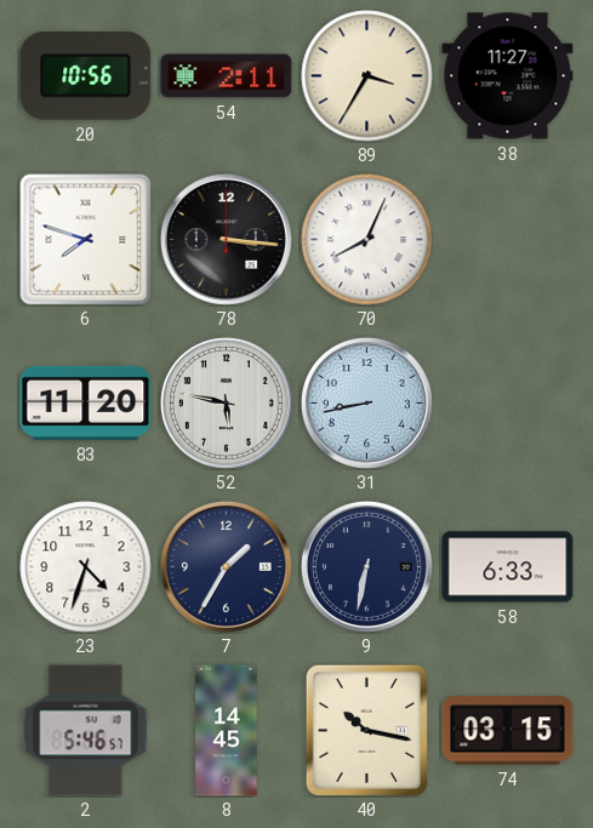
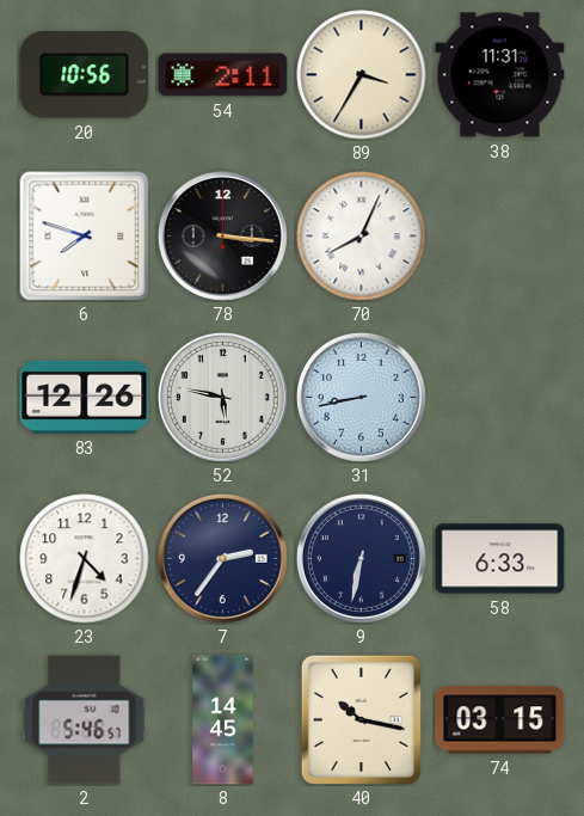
38: 11:27 -> 11:31 (500, 75)
83: 11:20 -> 12:26 (85, 397)
7: 1:35 -> 2:36 (222, 558)
